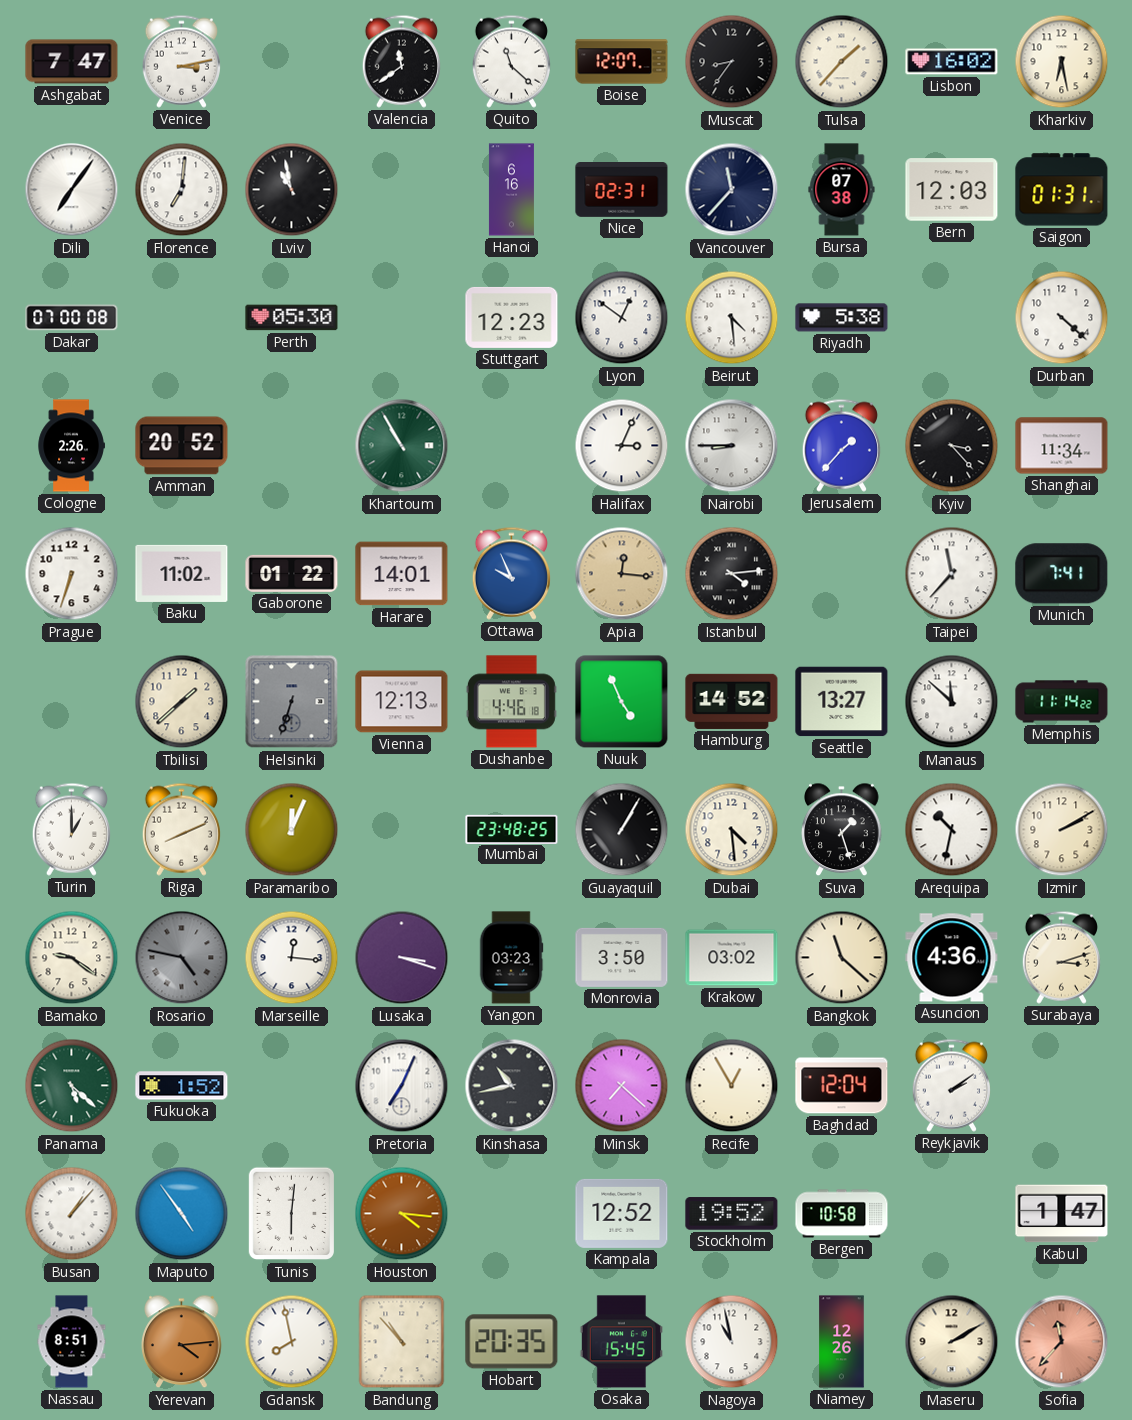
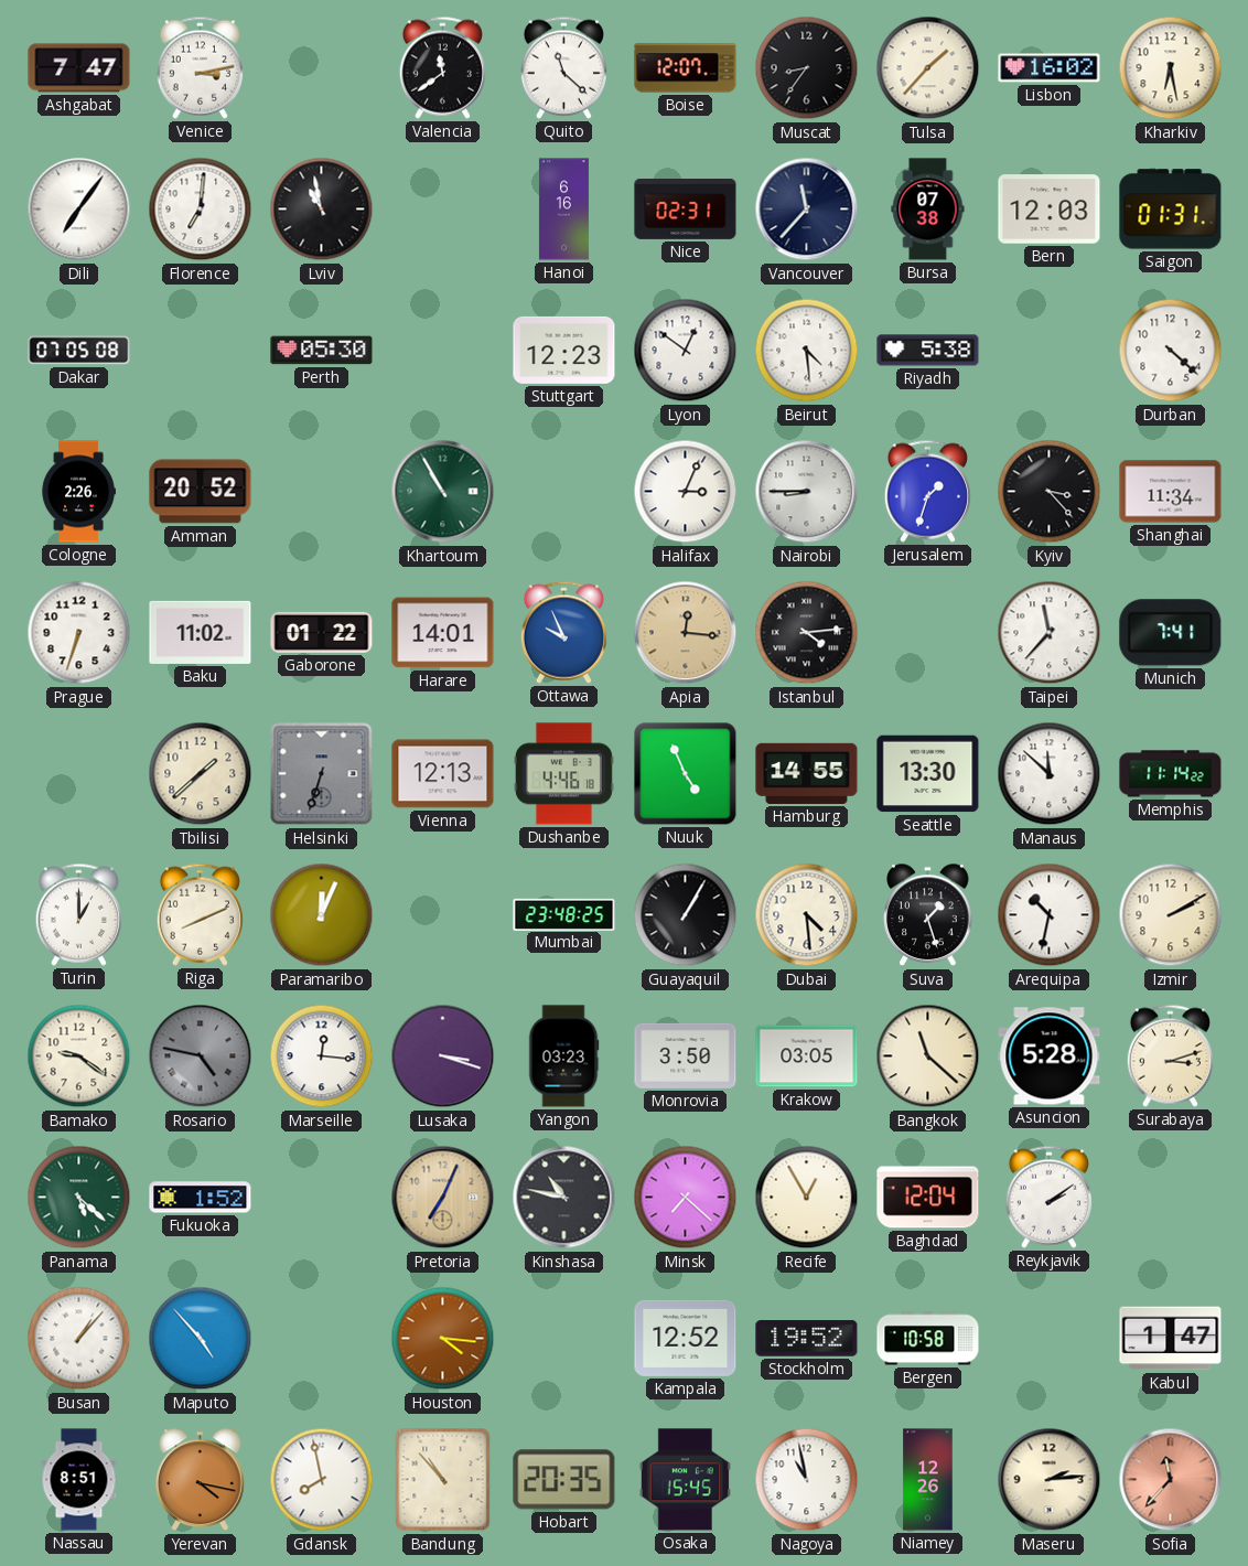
Dakar: 07:00 -> 07:05 (79, 351)
Jerusalem: 1:37 -> 1:33 (927, 491)
Hamburg: 14:52 -> 14:55 (807, 773)
Seattle: 13:27 -> 13:30 (928, 774)
Krakow: 03:02 -> 03:05 (807, 1056)
Asuncion: 4:36 -> 5:28 (1050, 1056)
Pretoria dial: white -> champagne (443, 1198)
Kinshasa: 10:43 -> 10:47 (564, 1198)
Maputo: 4:54 -> 4:53 (201, 1339)
Tunis: 6:01 -> none (291, 1214)
Yerevan: 4:14 -> 4:17 (201, 1480)
Maseru: 2:10 -> 2:14 (1050, 1480)
